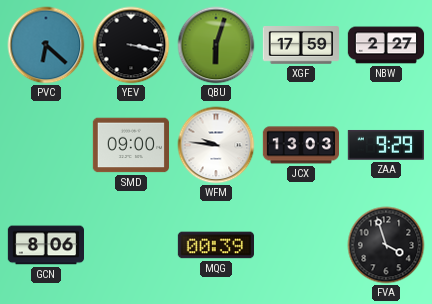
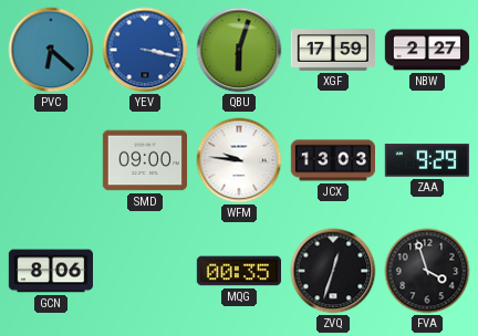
YEV dial: black -> blue (145, 50)
MQG: 00:39 -> 00:35 (238, 271)
ZVQ: none -> 12:33 (333, 271)
